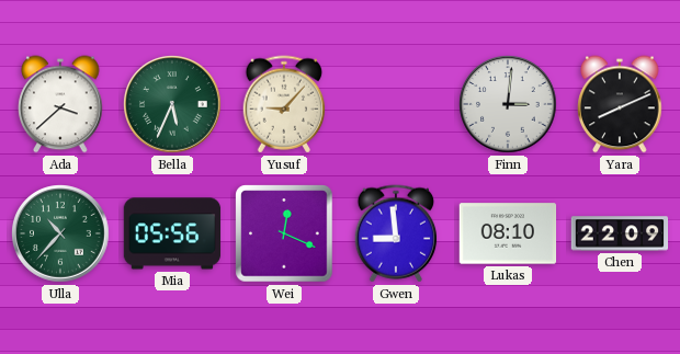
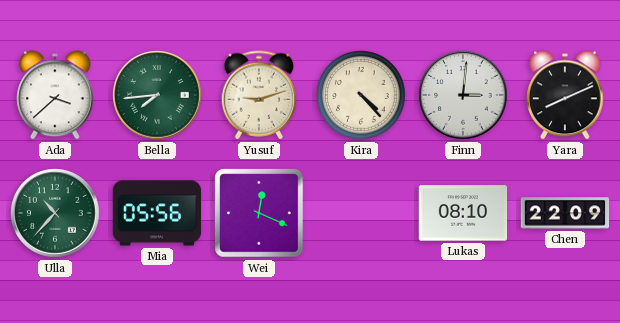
Bella: 5:34 -> 7:44 (157, 95)
Yusuf: 9:07 -> 9:12 (259, 95)
Kira: none -> 4:23 (361, 95)
Gwen: 8:59 -> none (396, 233)
